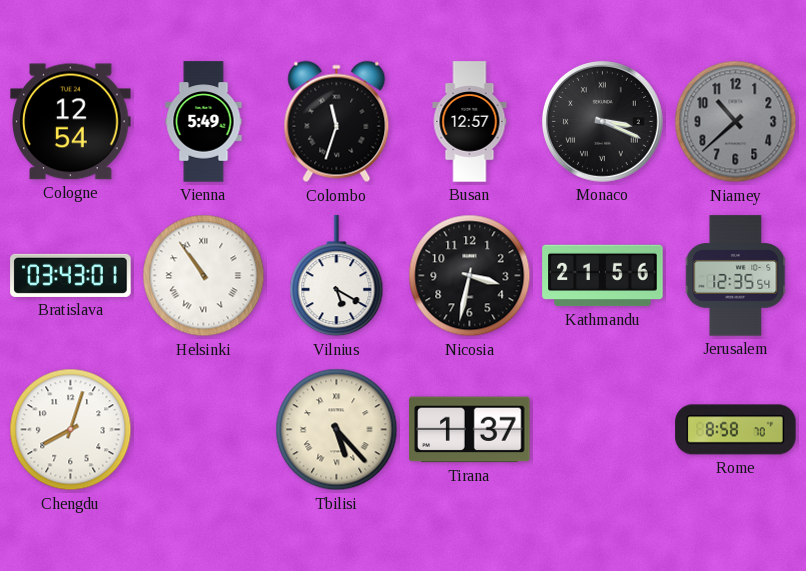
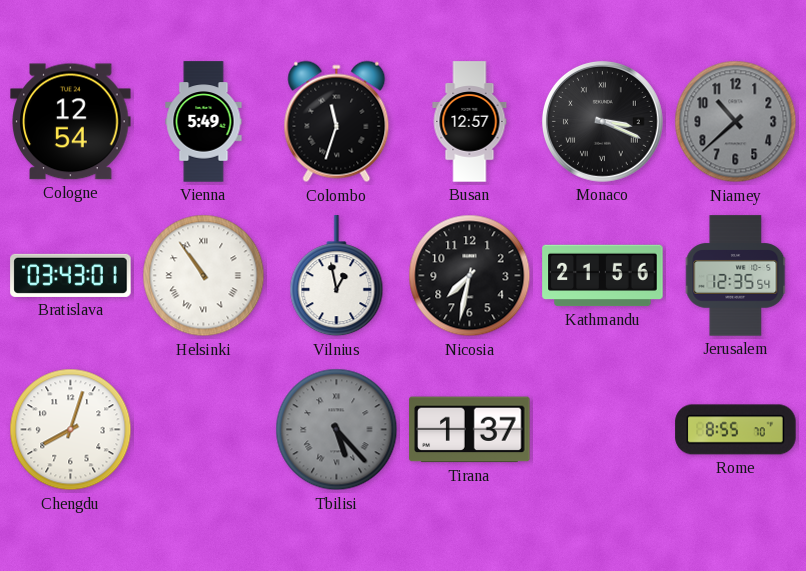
Vilnius: 5:20 -> 12:58 (337, 276)
Nicosia: 3:32 -> 7:32 (470, 276)
Tbilisi dial: cream -> grey (337, 430)
Rome: 8:58 -> 8:55 (736, 430)
